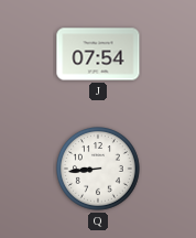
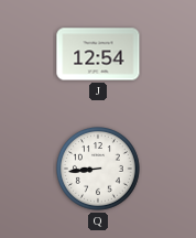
J: 07:54 -> 12:54 (98, 54)
